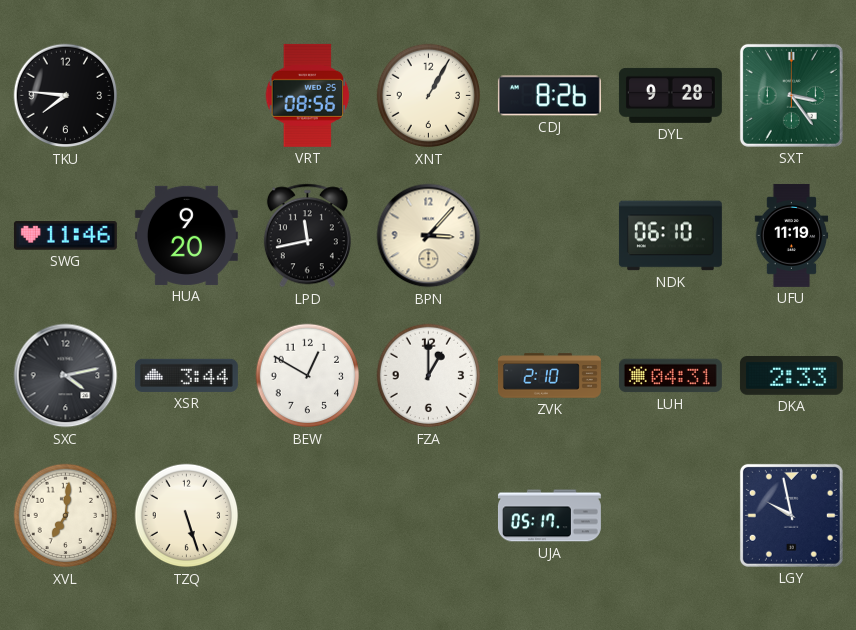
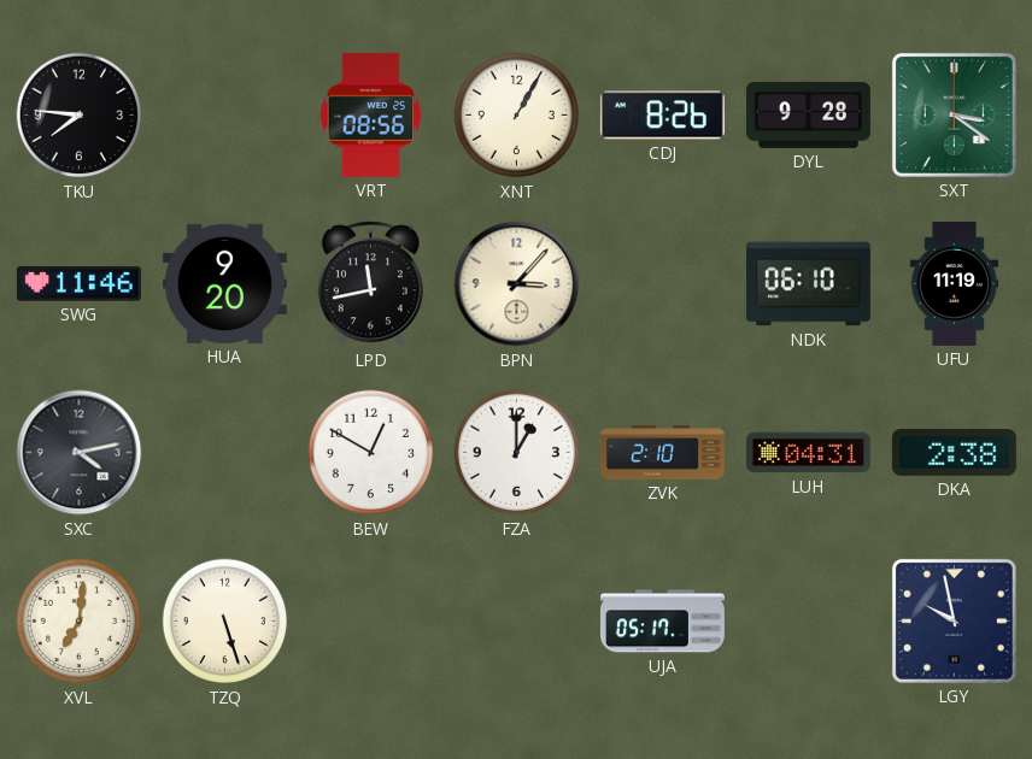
SXT: 3:24 -> 3:21 (954, 114)
XSR: 3:44 -> none (186, 375)
DKA: 2:33 -> 2:38 (954, 453)
